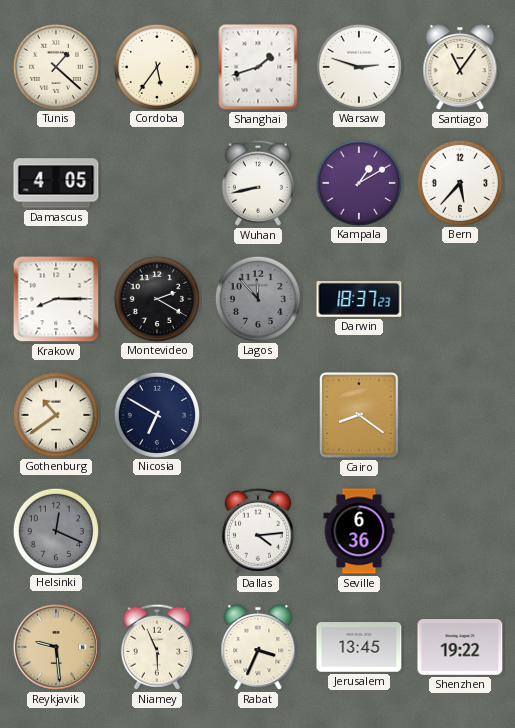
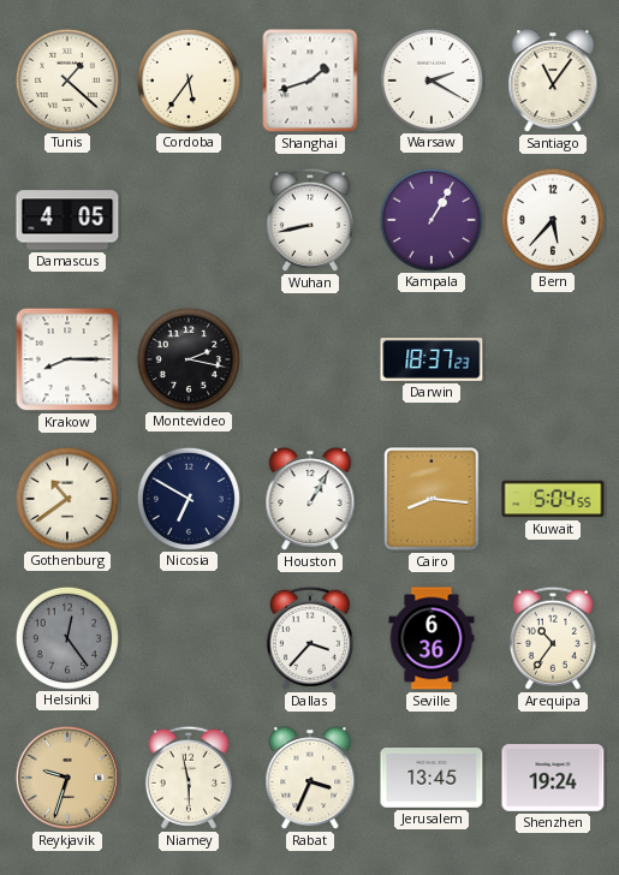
Warsaw: 2:48 -> 2:20 (430, 79)
Kampala: 1:10 -> 1:05 (430, 219)
Montevideo: 2:20 -> 2:17 (188, 358)
Lagos: 11:53 -> none (257, 298)
Houston: none -> 1:05 (310, 499)
Cairo: 8:21 -> 8:16 (431, 499)
Kuwait: none -> 5:04 (553, 499)
Helsinki: 12:19 -> 12:24 (66, 637)
Dallas: 4:14 -> 3:37 (310, 638)
Arequipa: none -> 10:36 (553, 638)
Reykjavik: 9:29 -> 9:33 (67, 778)
Niamey: 5:56 -> 5:58 (189, 778)
Shenzhen: 19:22 -> 19:24 (553, 779)
